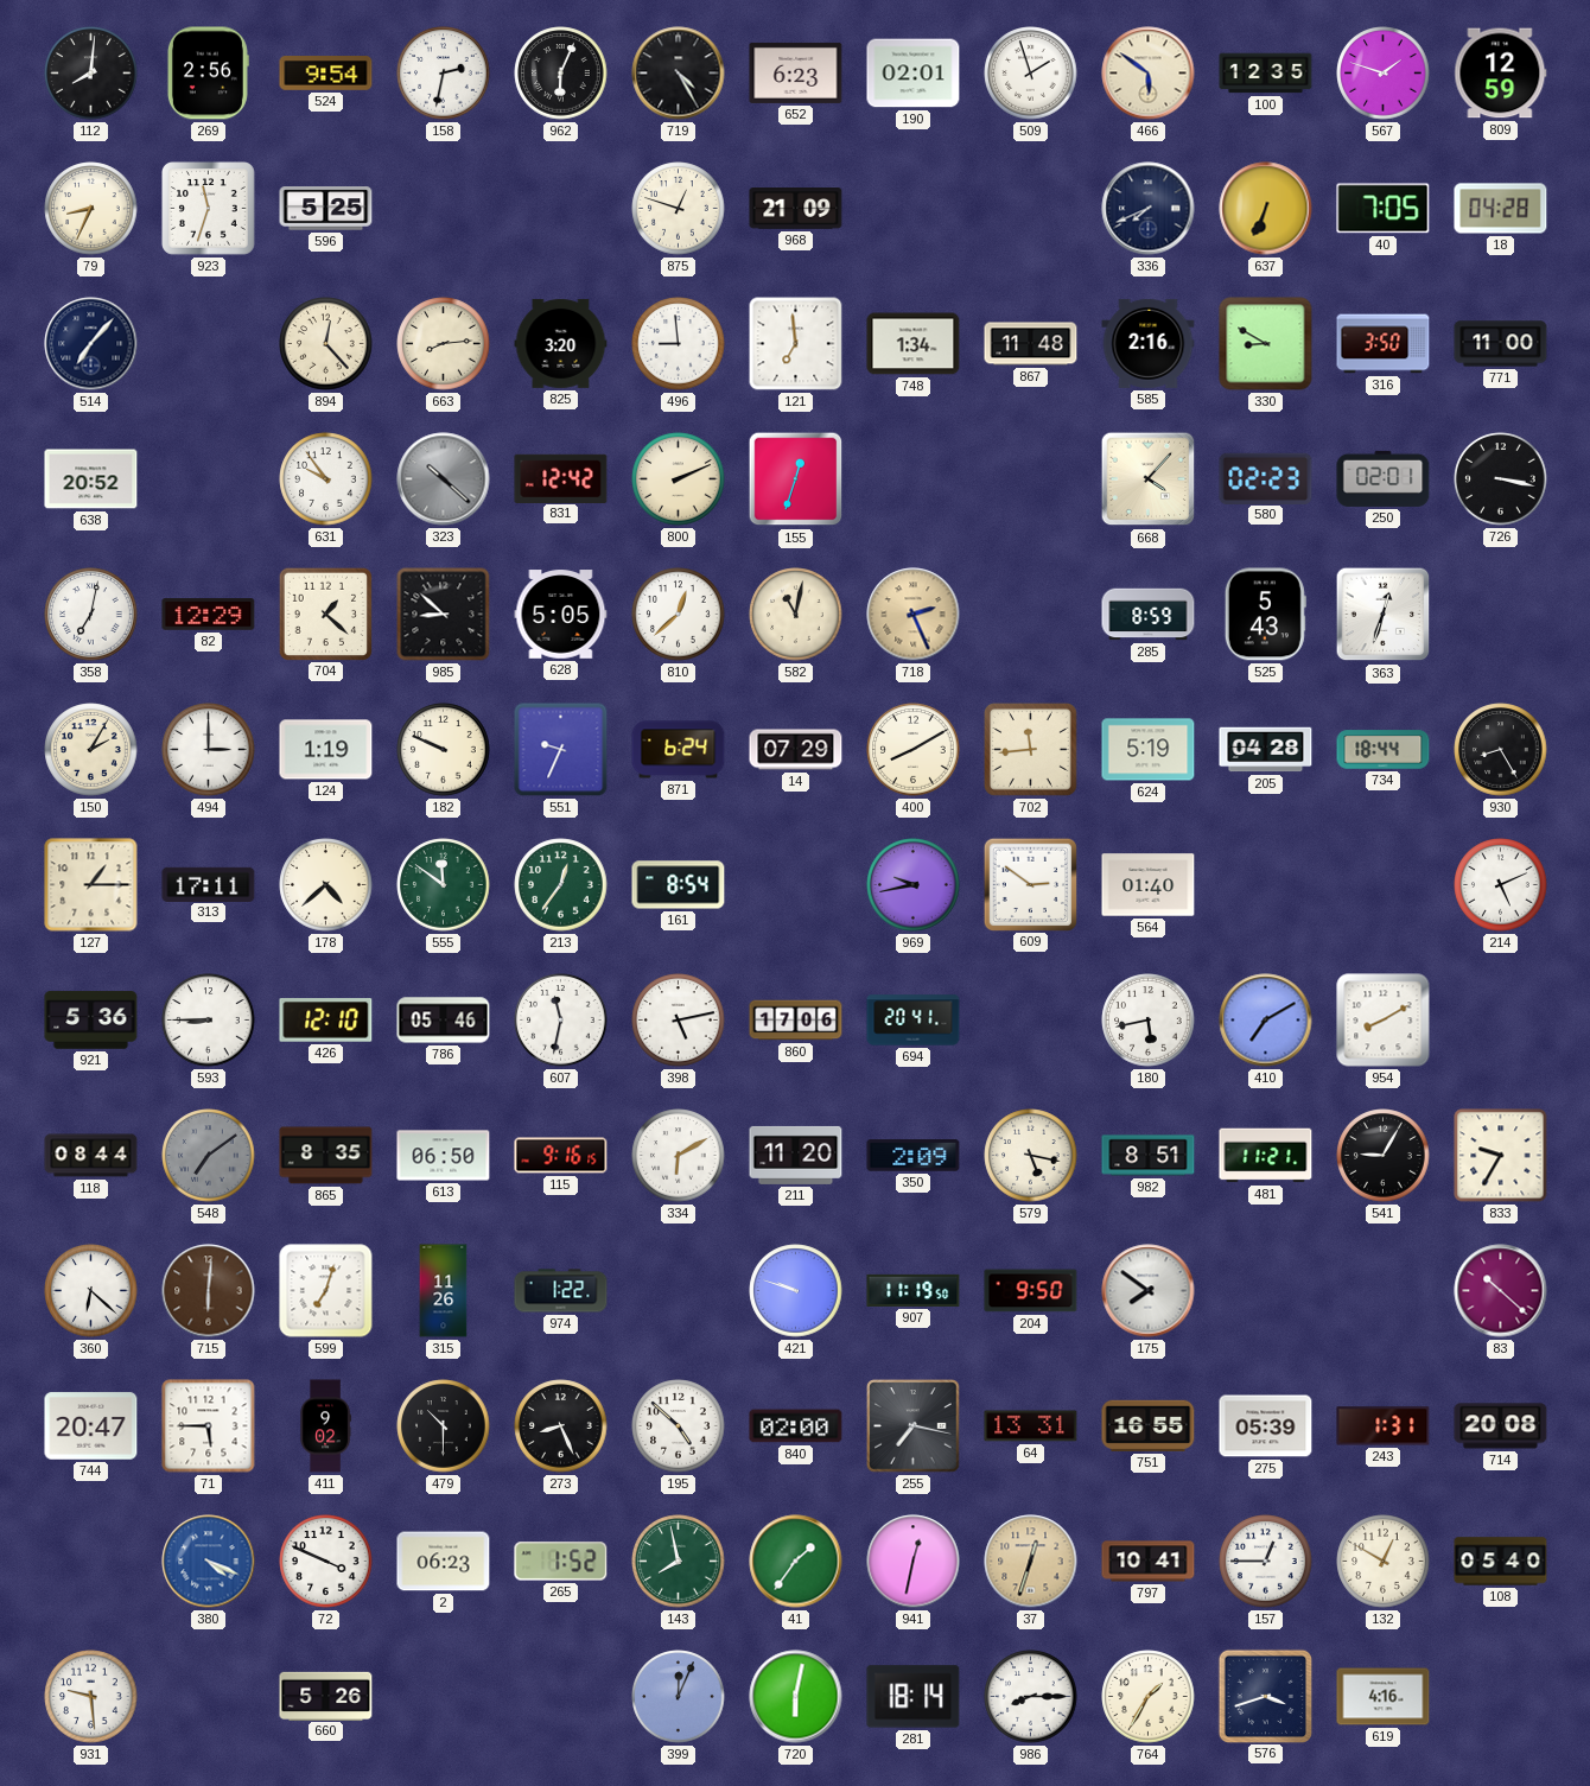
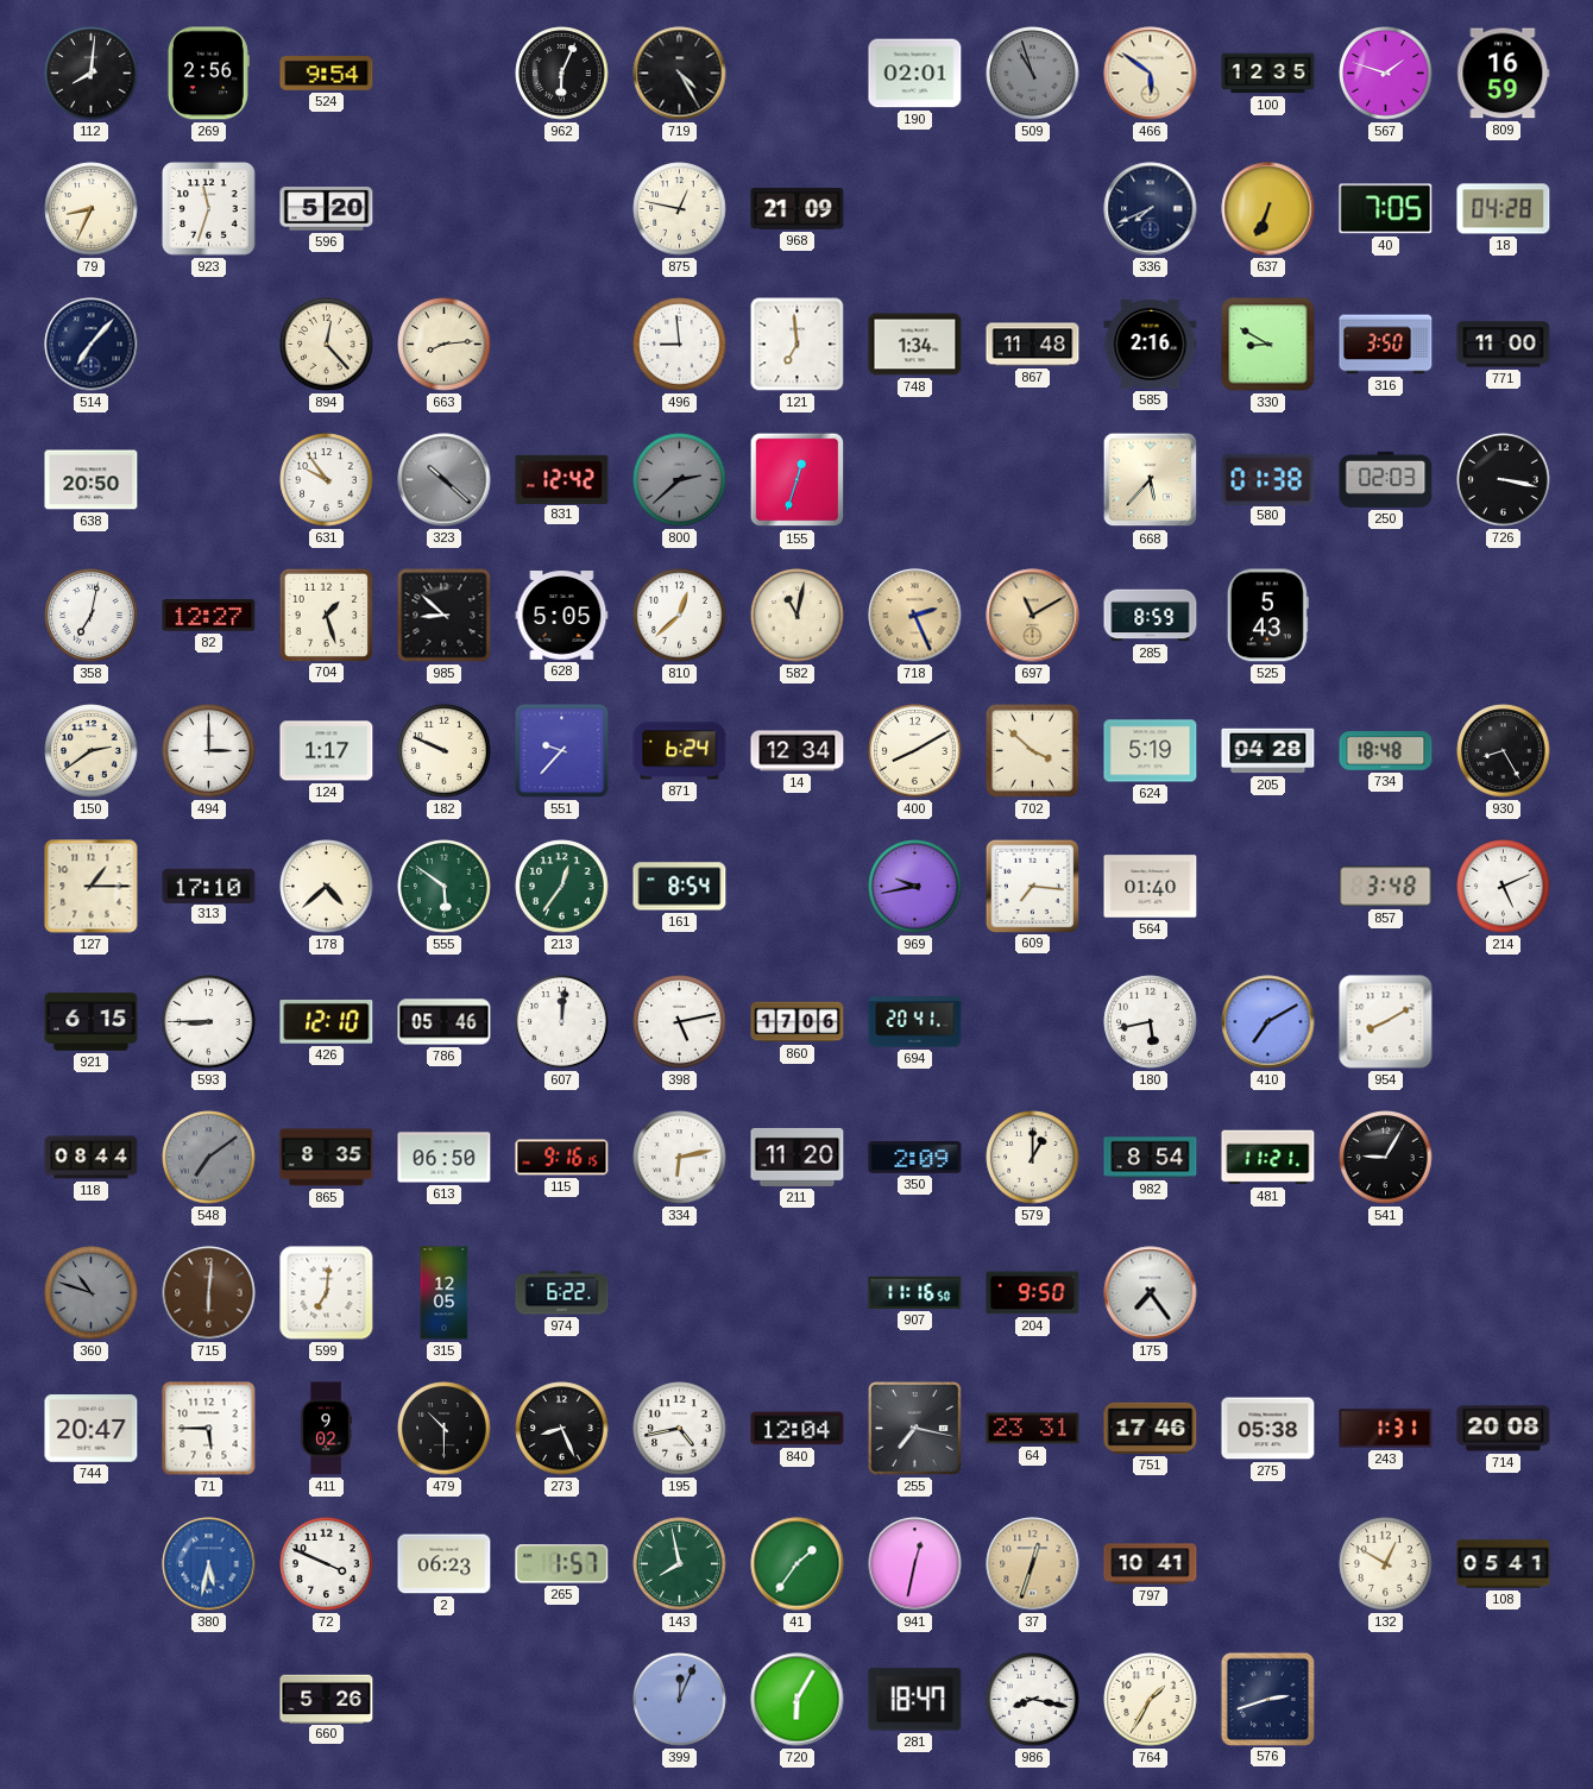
158: 2:32 -> none (444, 74)
652: 6:23 -> none (796, 72)
509: 1:57 -> 10:57 (1033, 74)
509 dial: white -> grey (1033, 74)
809: 12:59 -> 16:59 (1504, 74)
596: 5:25 -> 5:20 (327, 209)
875: 12:48 -> 12:47 (680, 209)
825: 3:20 -> none (561, 343)
638: 20:52 -> 20:50 (92, 480)
800: 2:11 -> 2:38 (680, 480)
800 dial: cream -> grey (680, 480)
668: 4:07 -> 5:37 (1151, 480)
580: 02:23 -> 01:38 (1268, 479)
250: 02:01 -> 02:03 (1386, 479)
82: 12:29 -> 12:27 (209, 616)
704: 1:22 -> 1:27 (326, 615)
697: none -> 11:10 (1033, 616)
363: 12:33 -> none (1384, 615)
150: 2:05 -> 2:39 (92, 751)
124: 1:19 -> 1:17 (327, 751)
551: 9:34 -> 9:37 (562, 751)
14: 07:29 -> 12:34 (798, 751)
702: 11:44 -> 3:52 (1033, 751)
734: 18:44 -> 18:48 (1386, 751)
313: 17:11 -> 17:10 (209, 886)
555: 11:51 -> 5:51 (445, 887)
609: 2:51 -> 7:16 (1032, 886)
857: none -> 3:48 (1386, 887)
921: 5:36 -> 6:15 (92, 1022)
607: 11:32 -> 12:01 (562, 1022)
334: 6:10 -> 6:13 (680, 1158)
579: 5:17 -> 1:00 (1033, 1158)
982: 8:51 -> 8:54 (1151, 1158)
833: 9:35 -> none (1501, 1156)
360: 6:22 -> 10:48 (92, 1293)
360 dial: white -> grey (92, 1293)
599: 7:03 -> 7:01 (327, 1293)
315: 11:26 -> 12:05 (445, 1293)
974: 1:22 -> 6:22 (562, 1293)
421: 9:48 -> none (796, 1291)
907: 11:19 -> 11:16 (915, 1292)
175: 7:51 -> 7:24 (1151, 1293)
83: 10:22 -> none (1501, 1291)
195: 4:52 -> 4:43 (680, 1429)
840: 02:00 -> 12:04 (798, 1429)
64: 13:31 -> 23:31 (1033, 1429)
751: 16:55 -> 17:46 (1151, 1428)
275: 05:39 -> 05:38 (1268, 1429)
380: 4:19 -> 5:32 (209, 1564)
265: 1:52 -> 1:57 (562, 1564)
157: 12:45 -> none (1266, 1562)
108: 05:40 -> 05:41 (1504, 1564)
931: 9:29 -> none (91, 1697)
720: 6:02 -> 6:05 (798, 1700)
281: 18:14 -> 18:47 (915, 1700)
986: 8:15 -> 8:17 (1033, 1700)
576: 3:42 -> 2:42 (1267, 1699)
619: 4:16 -> none (1384, 1697)
